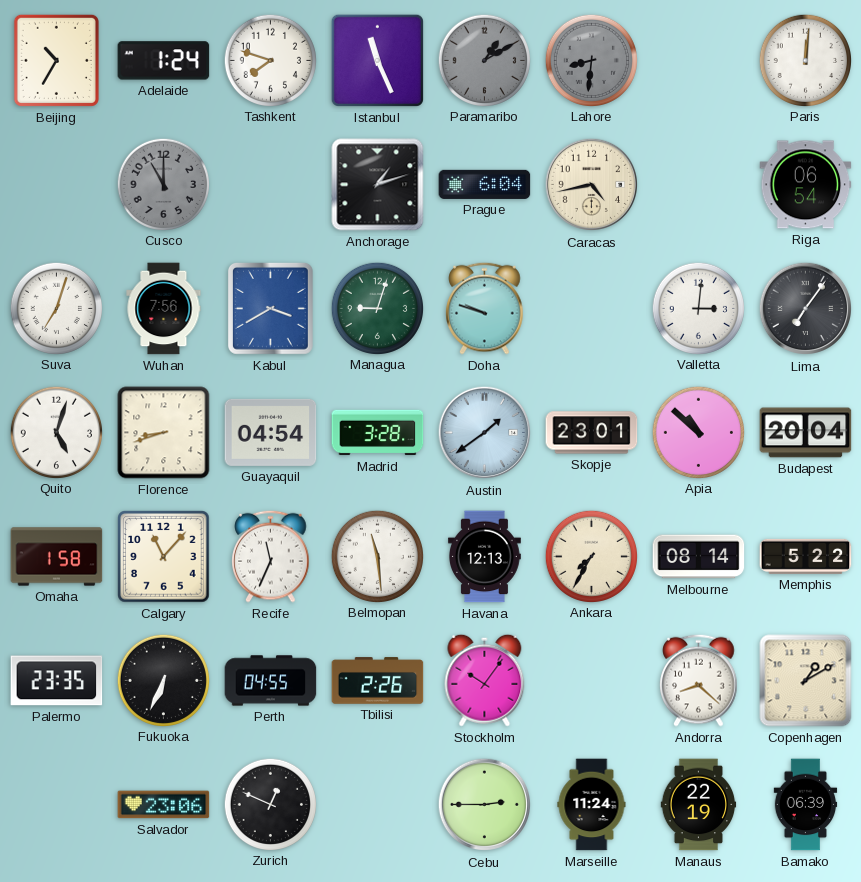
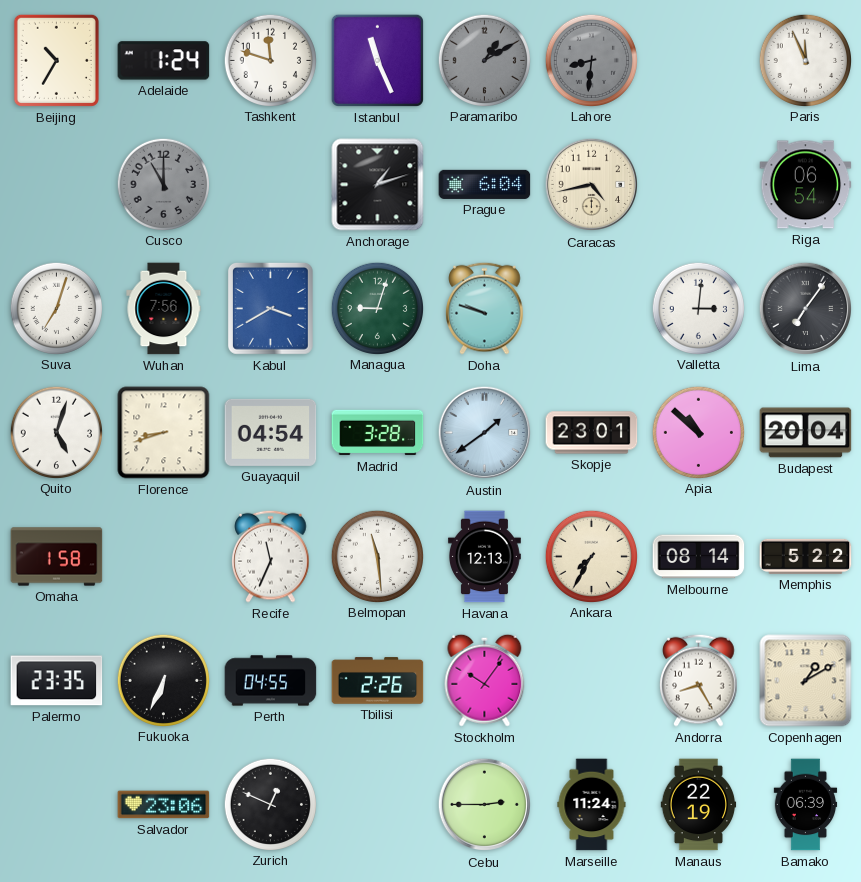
Tashkent: 7:48 -> 11:48 (270, 60)
Paris: 12:01 -> 11:56 (805, 60)
Calgary: 11:07 -> none (164, 557)
Andorra: 8:22 -> 8:25 (699, 680)
